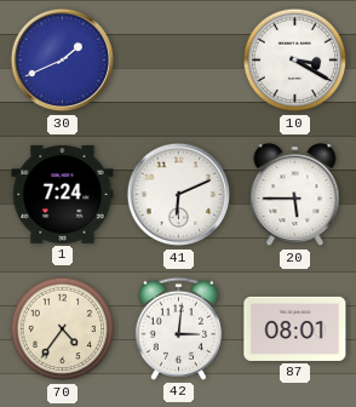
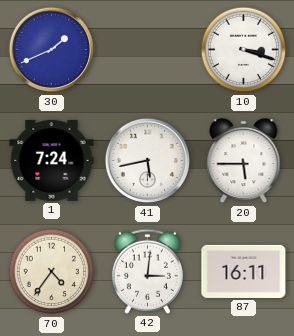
10: 3:20 -> 3:18 (244, 50)
41: 6:11 -> 5:43 (148, 161)
87: 08:01 -> 16:11 (244, 271)
